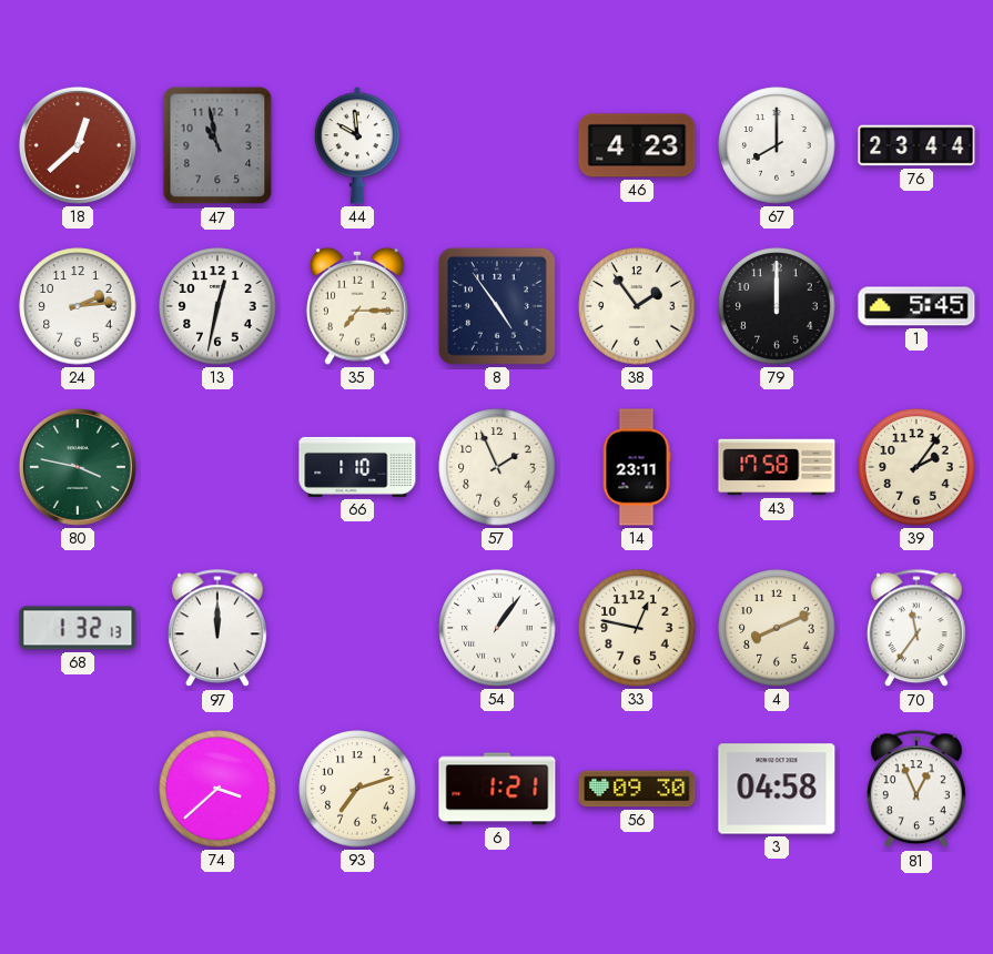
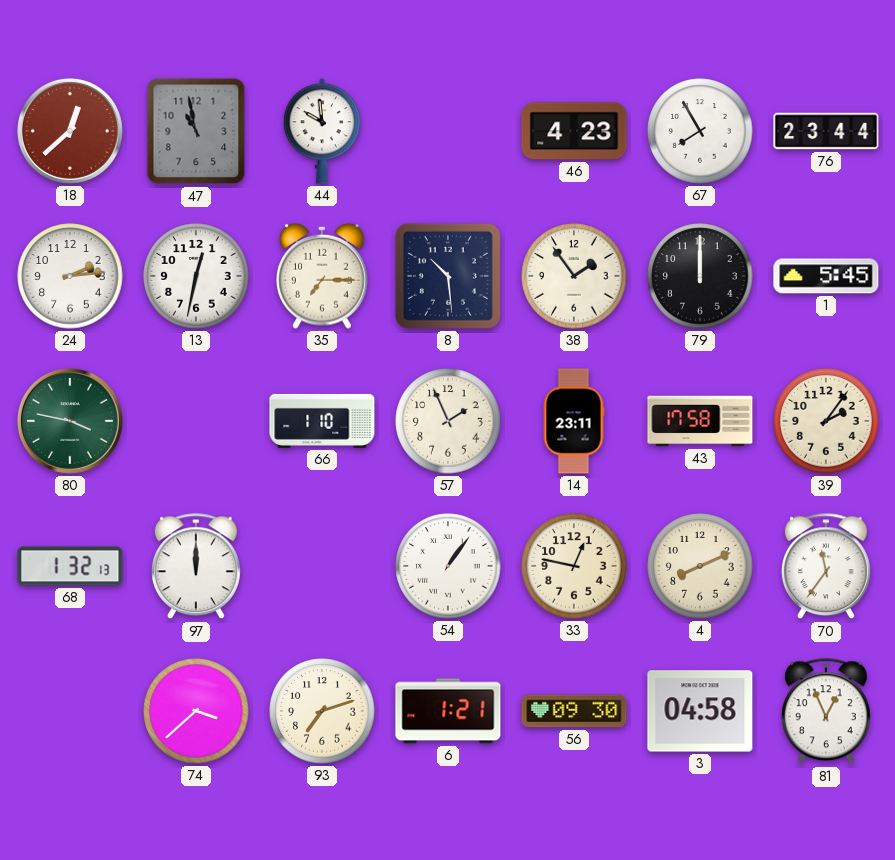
67: 8:00 -> 7:55 (700, 131)
8: 4:54 -> 10:29 (448, 276)
